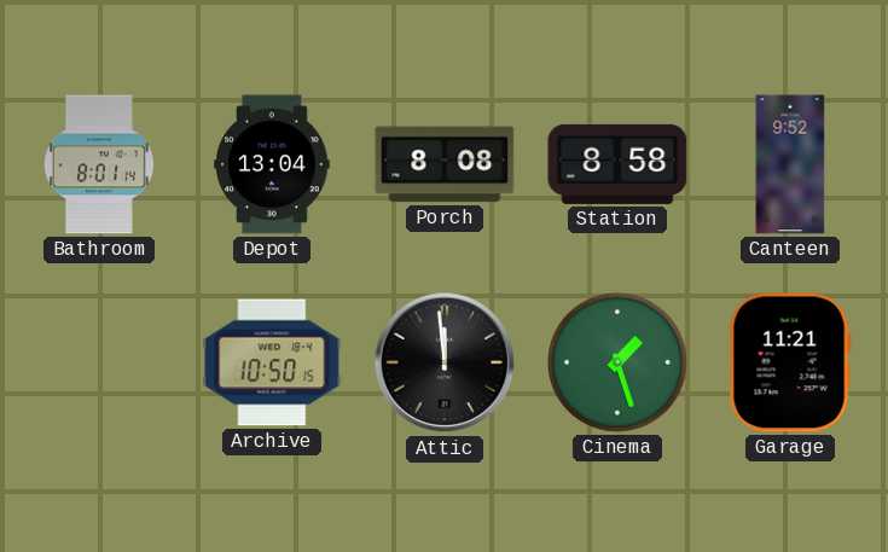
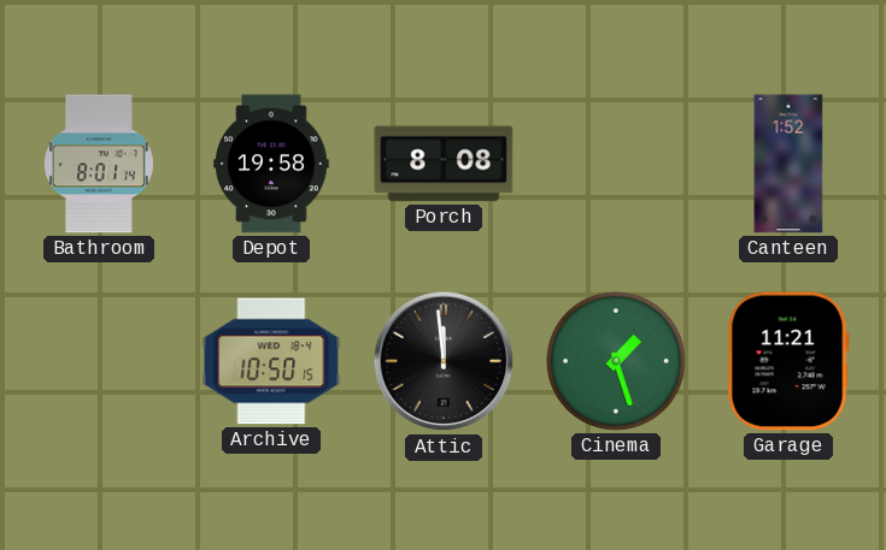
Depot: 13:04 -> 19:58 (271, 164)
Station: 8:58 -> none (617, 164)
Canteen: 9:52 -> 1:52 (788, 164)
